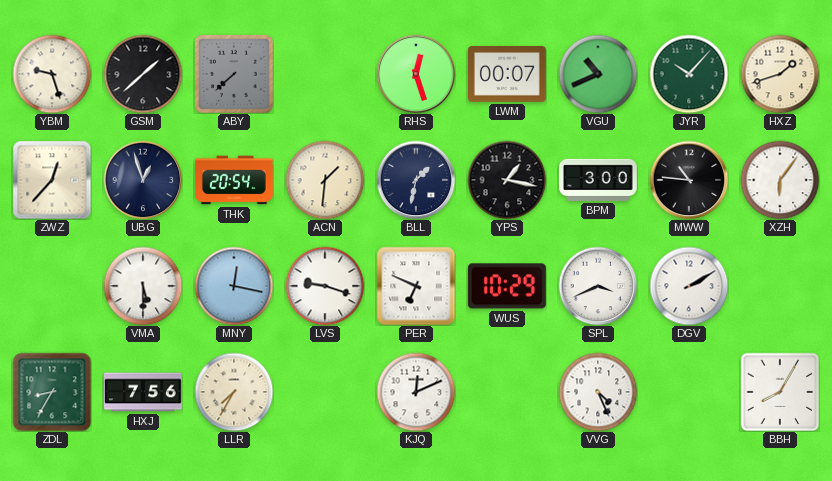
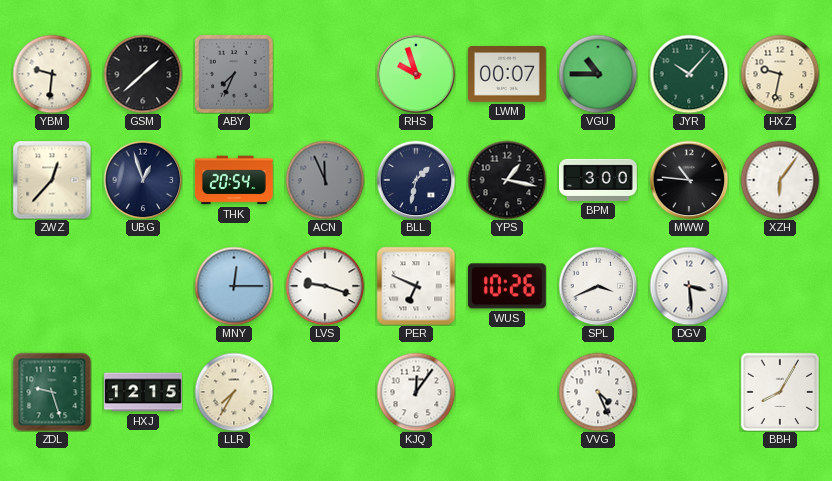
YBM: 9:27 -> 9:31 (52, 74)
ABY: 7:38 -> 7:34 (234, 74)
RHS: 12:27 -> 9:57 (416, 74)
VGU: 10:41 -> 10:45 (598, 74)
HXZ: 1:42 -> 9:32 (780, 74)
ACN: 1:31 -> 11:56 (325, 180)
ACN dial: cream -> grey (325, 180)
VMA: 5:30 -> none (143, 286)
MNY: 12:17 -> 12:15 (234, 286)
WUS: 10:29 -> 10:26 (507, 286)
DGV: 2:10 -> 3:29 (689, 286)
ZDL: 8:35 -> 9:27 (52, 392)
HXJ: 7:56 -> 12:15 (144, 392)
KJQ: 12:11 -> 12:06 (416, 392)
